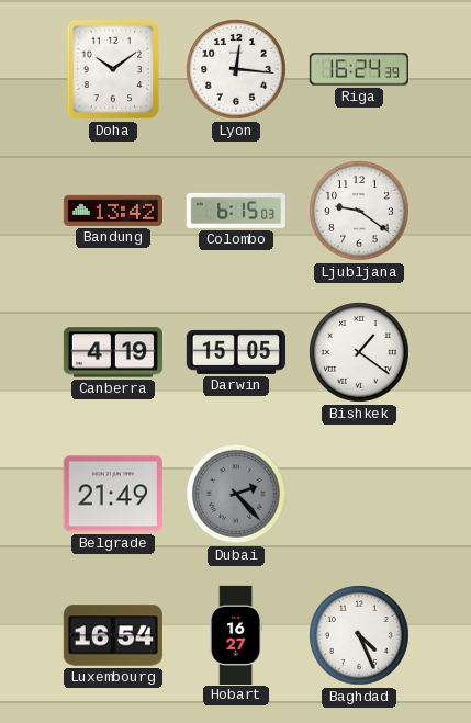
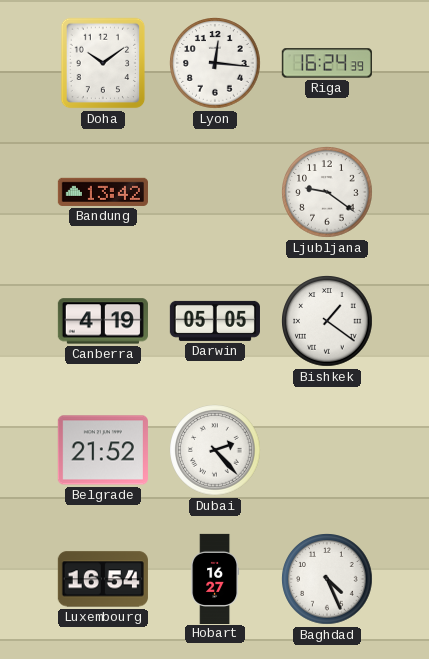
Colombo: 6:15 -> none (236, 211)
Darwin: 15:05 -> 05:05 (215, 321)
Belgrade: 21:49 -> 21:52 (103, 450)
Dubai dial: grey -> white (215, 450)
